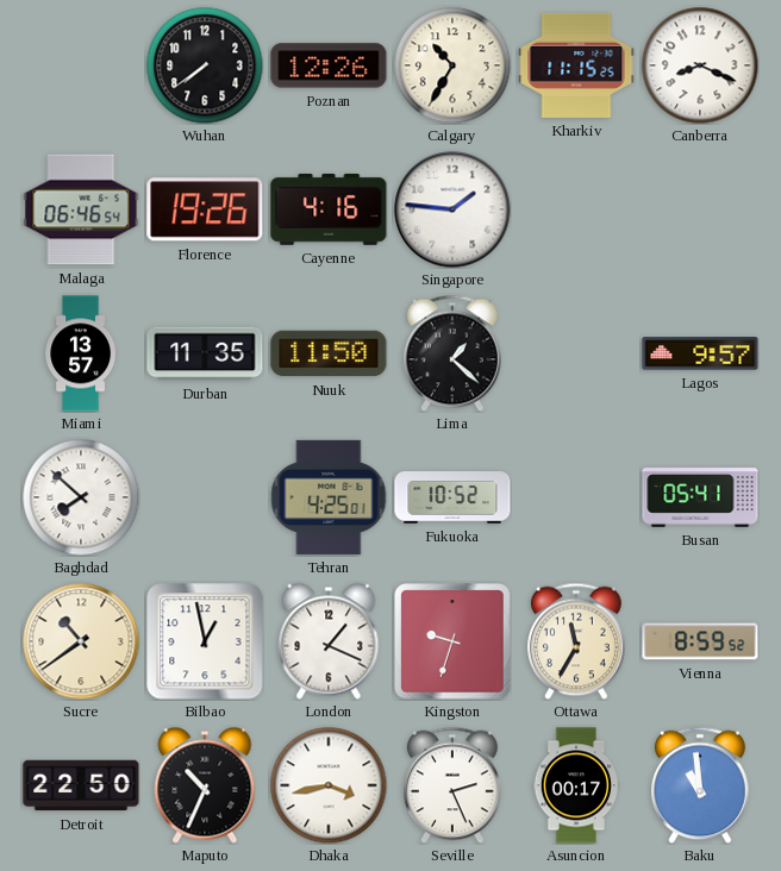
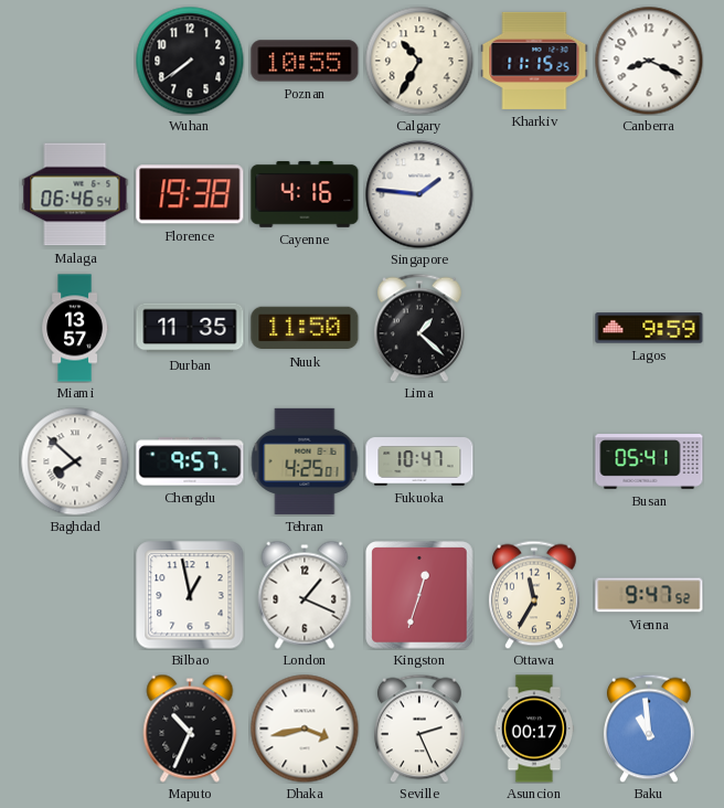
Poznan: 12:26 -> 10:55 (305, 61)
Florence: 19:26 -> 19:38 (190, 194)
Lagos: 9:57 -> 9:59 (649, 328)
Chengdu: none -> 9:57 (190, 461)
Fukuoka: 10:52 -> 10:47 (419, 461)
Sucre: 10:39 -> none (81, 641)
Kingston: 9:33 -> 12:33 (419, 595)
Vienna: 8:59 -> 9:47 (649, 595)
Detroit: 22:50 -> none (81, 785)
